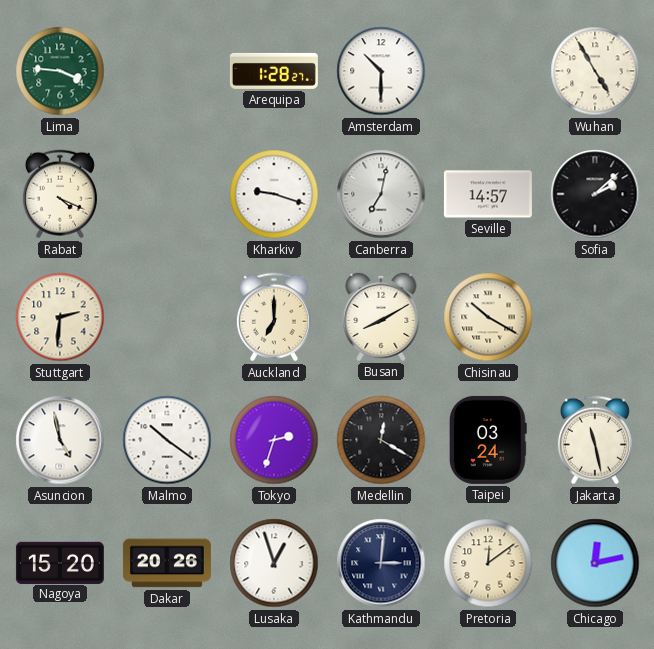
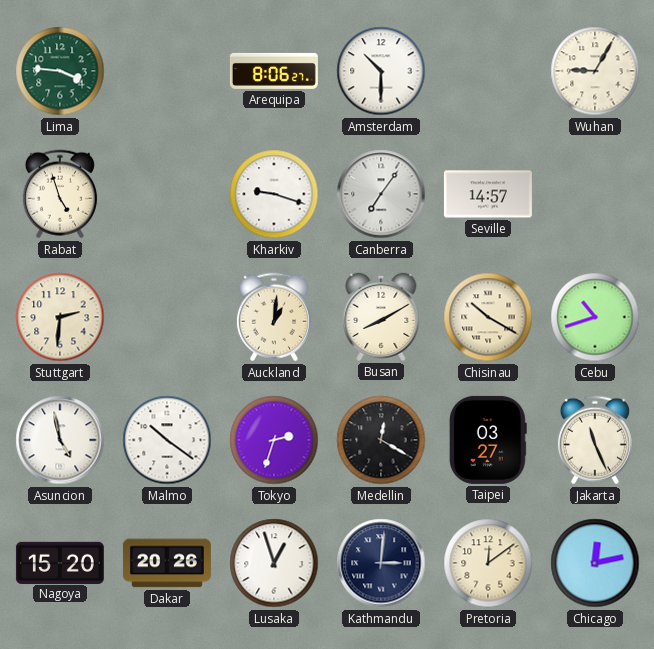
Arequipa: 1:28 -> 8:06 (274, 71)
Wuhan: 4:55 -> 9:05 (595, 71)
Rabat: 4:19 -> 4:57 (60, 194)
Canberra: 7:02 -> 7:06 (381, 194)
Sofia: 2:08 -> none (595, 194)
Auckland: 7:00 -> 1:01 (274, 317)
Cebu: none -> 10:42 (595, 317)
Taipei: 03:24 -> 03:27 (489, 440)
Jakarta: 11:28 -> 11:26 (595, 440)
